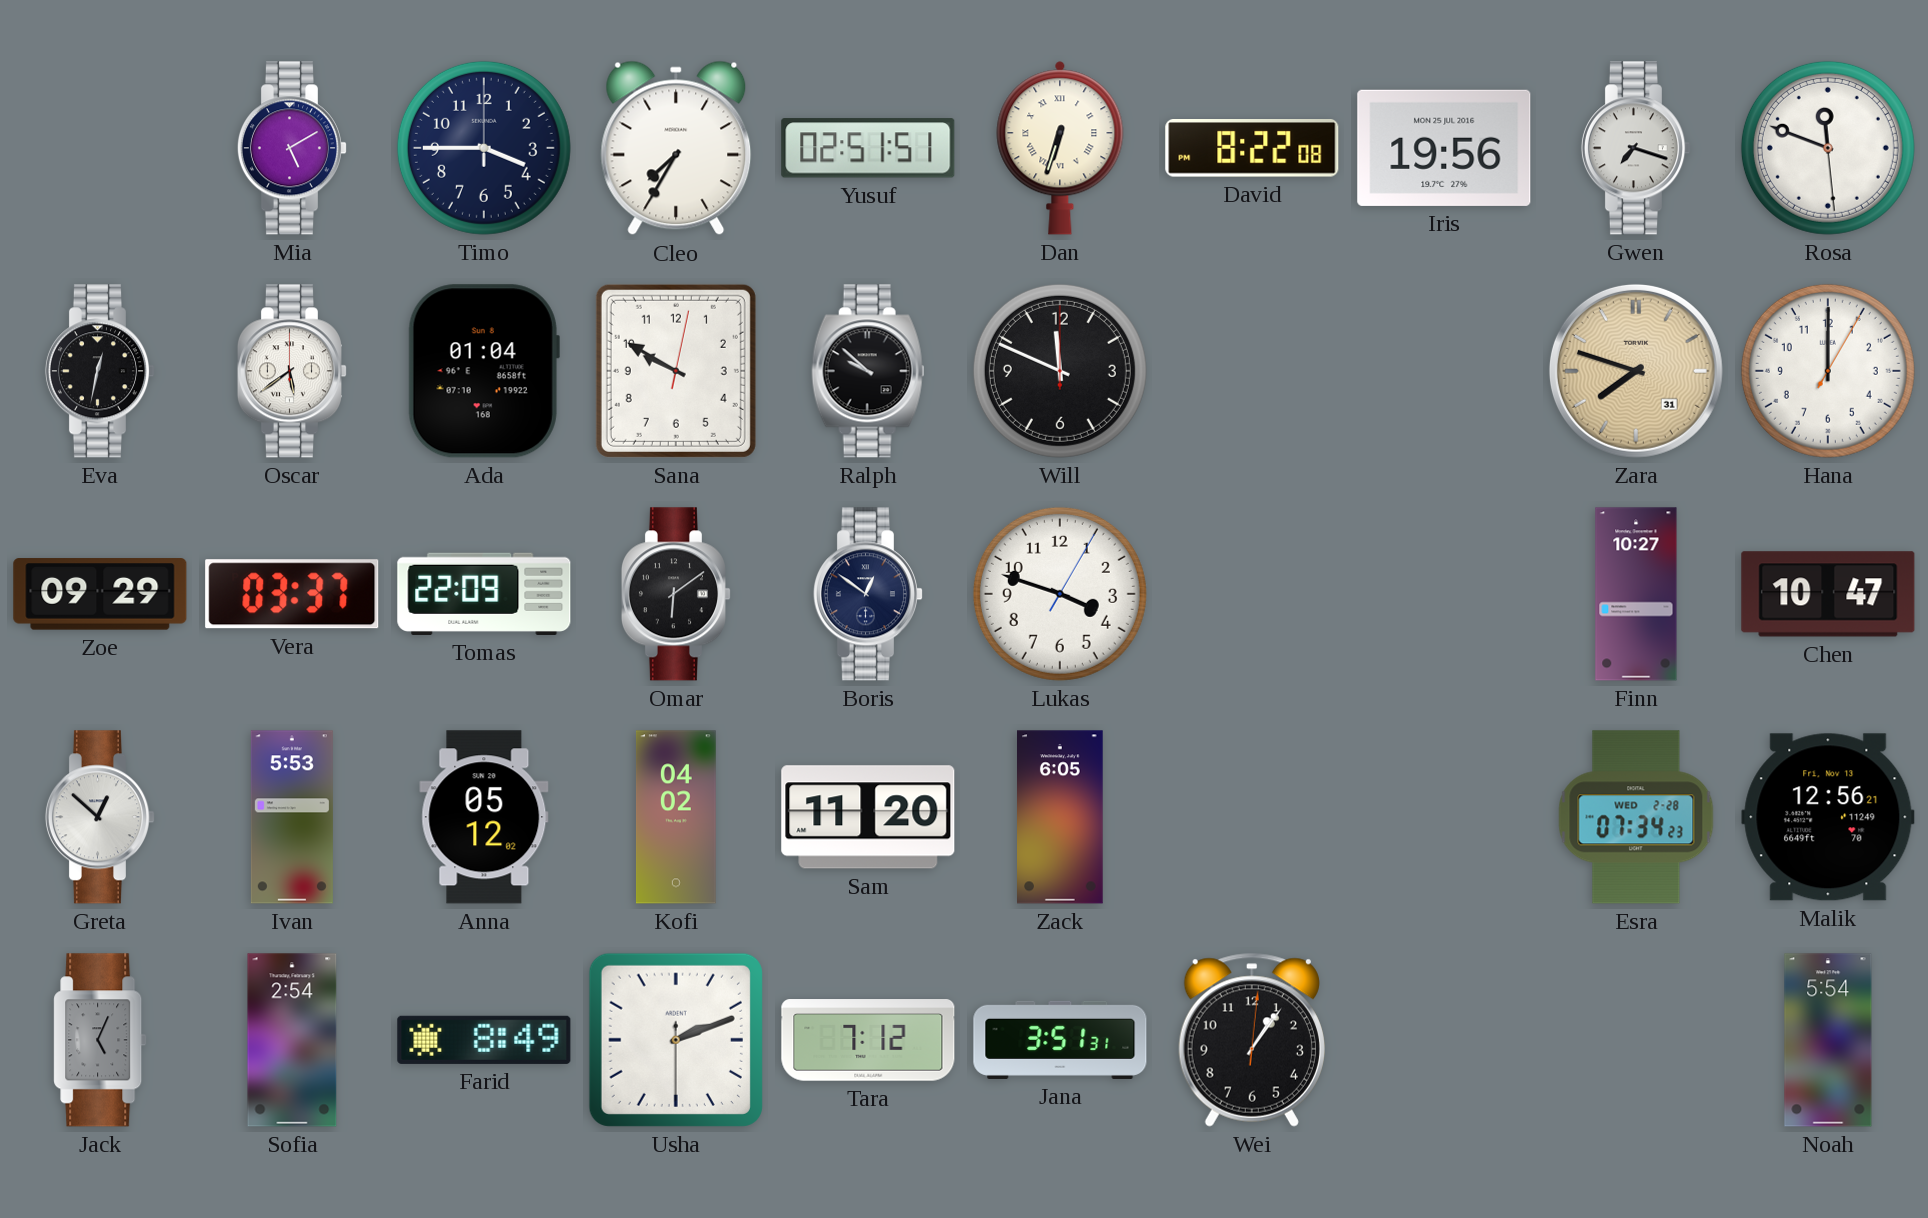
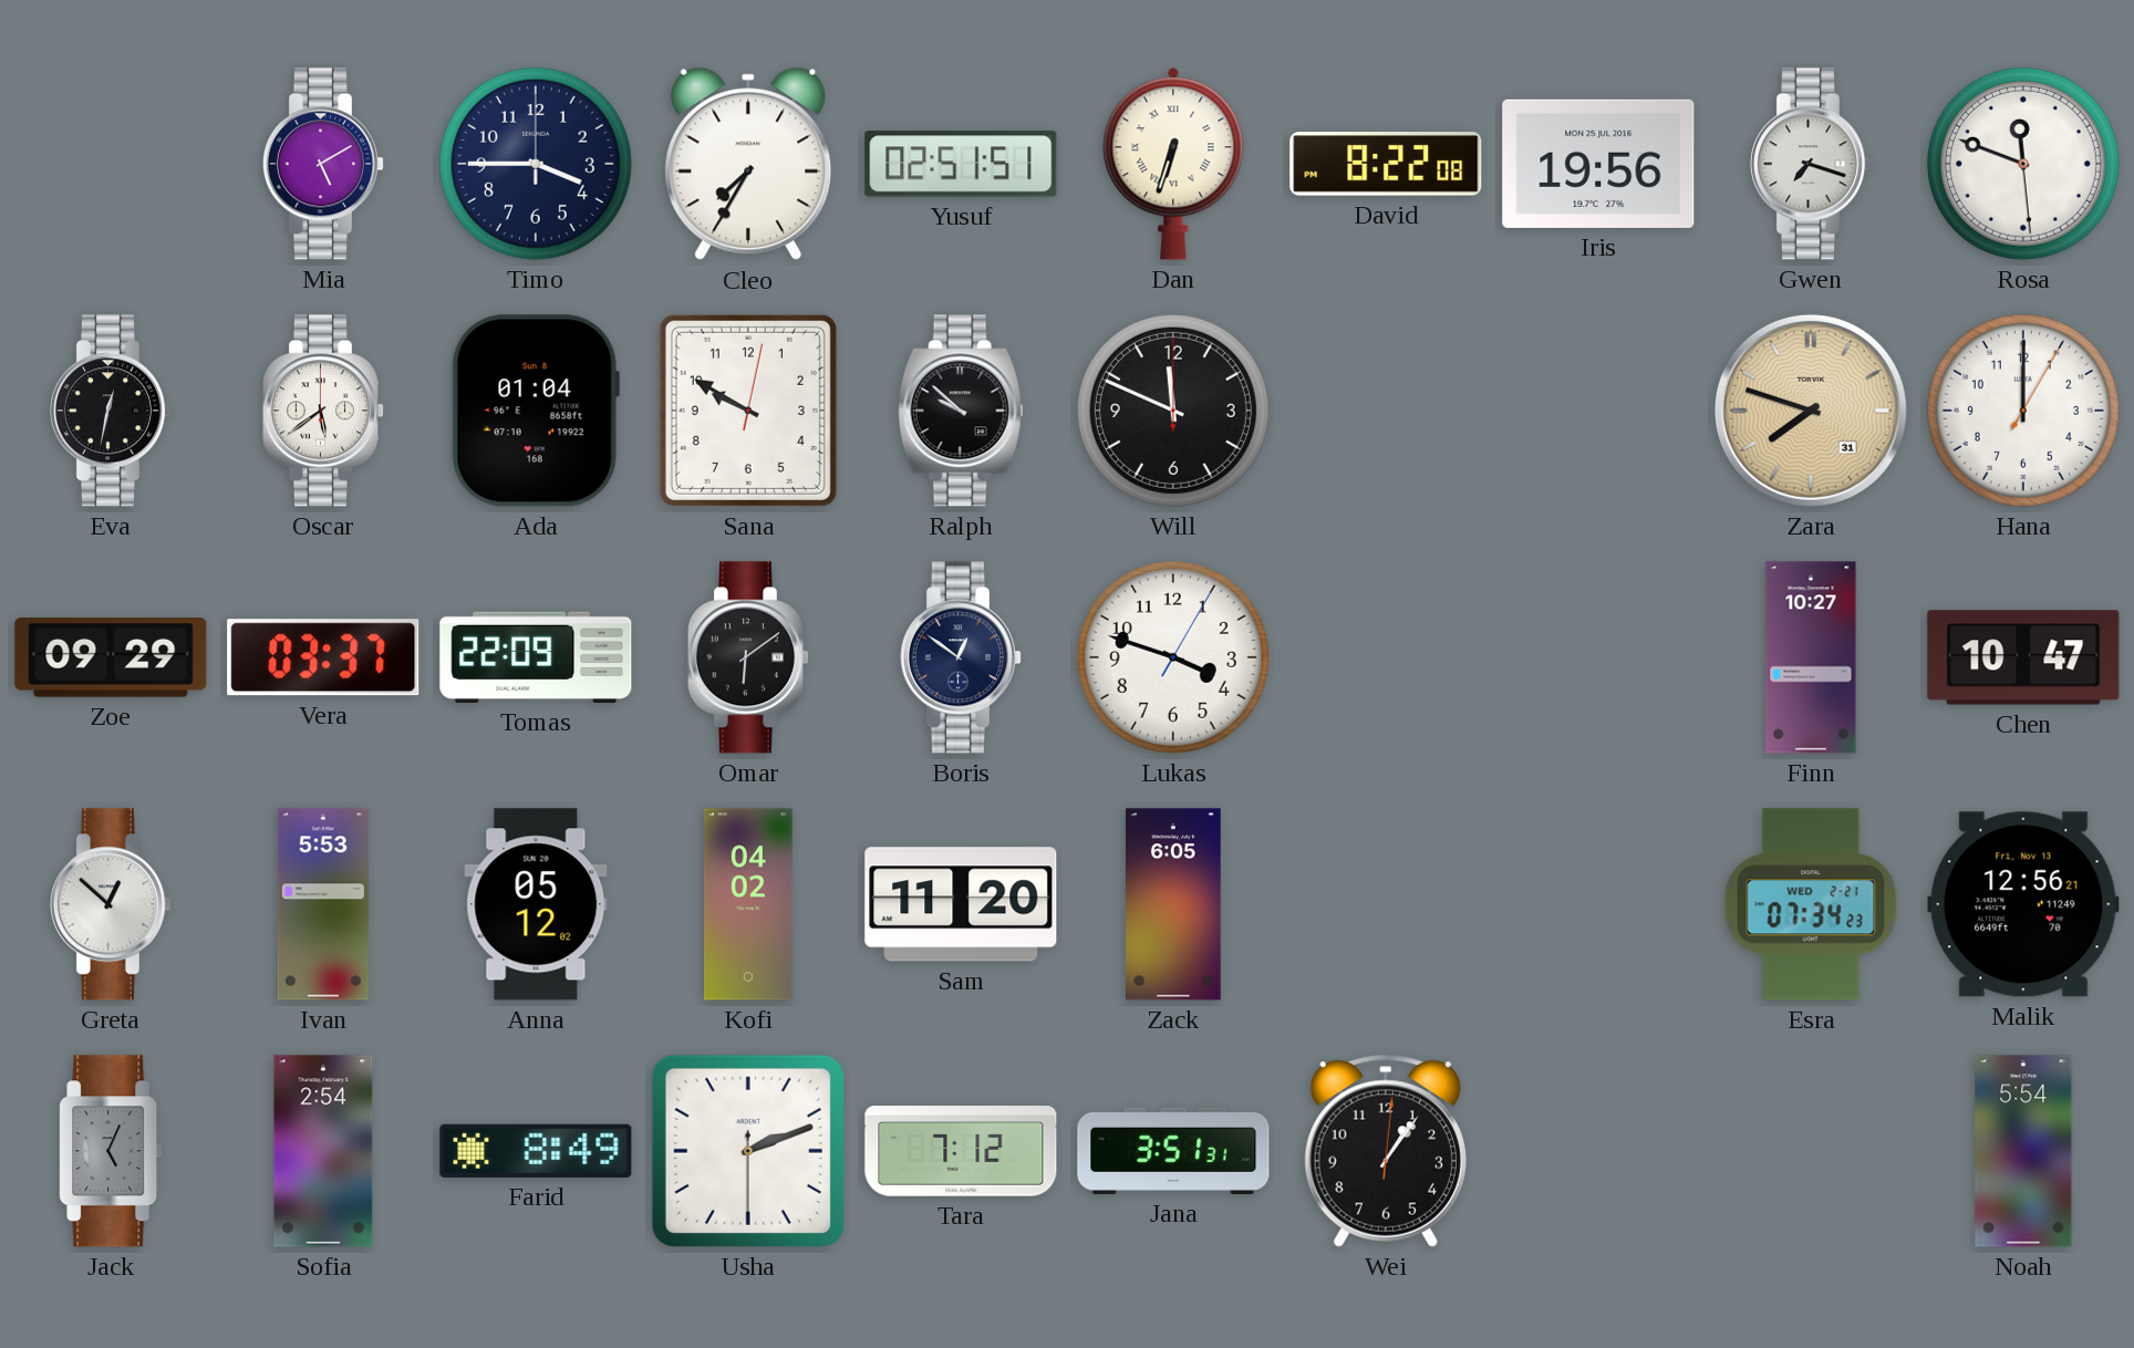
Esra date: WED 2-28 -> WED 2-21 (1811, 904)
